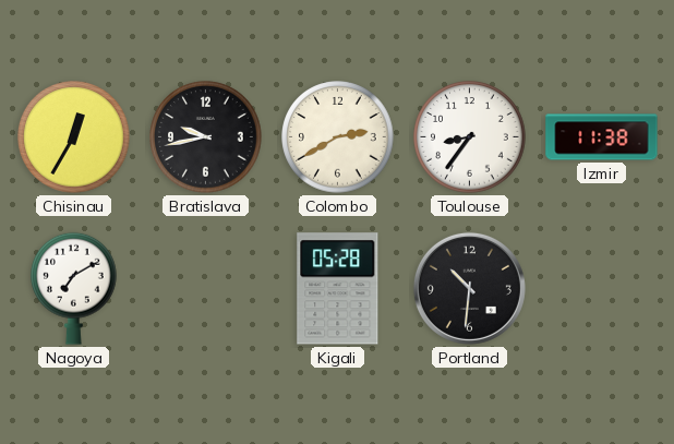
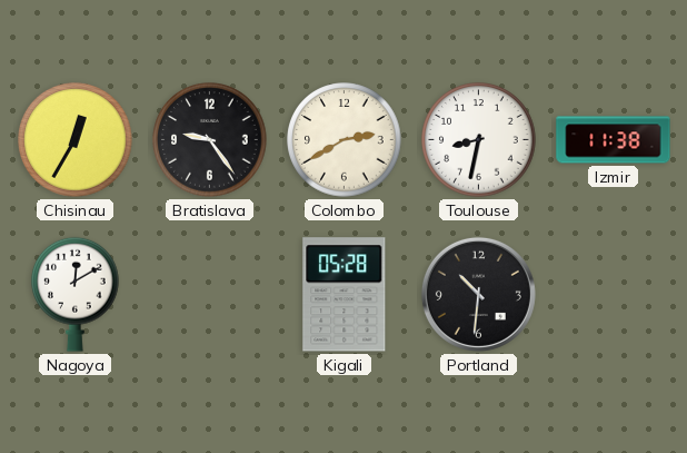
Bratislava: 9:43 -> 9:24 (210, 140)
Toulouse: 8:36 -> 8:32 (479, 140)
Nagoya: 7:10 -> 12:10 (76, 294)
